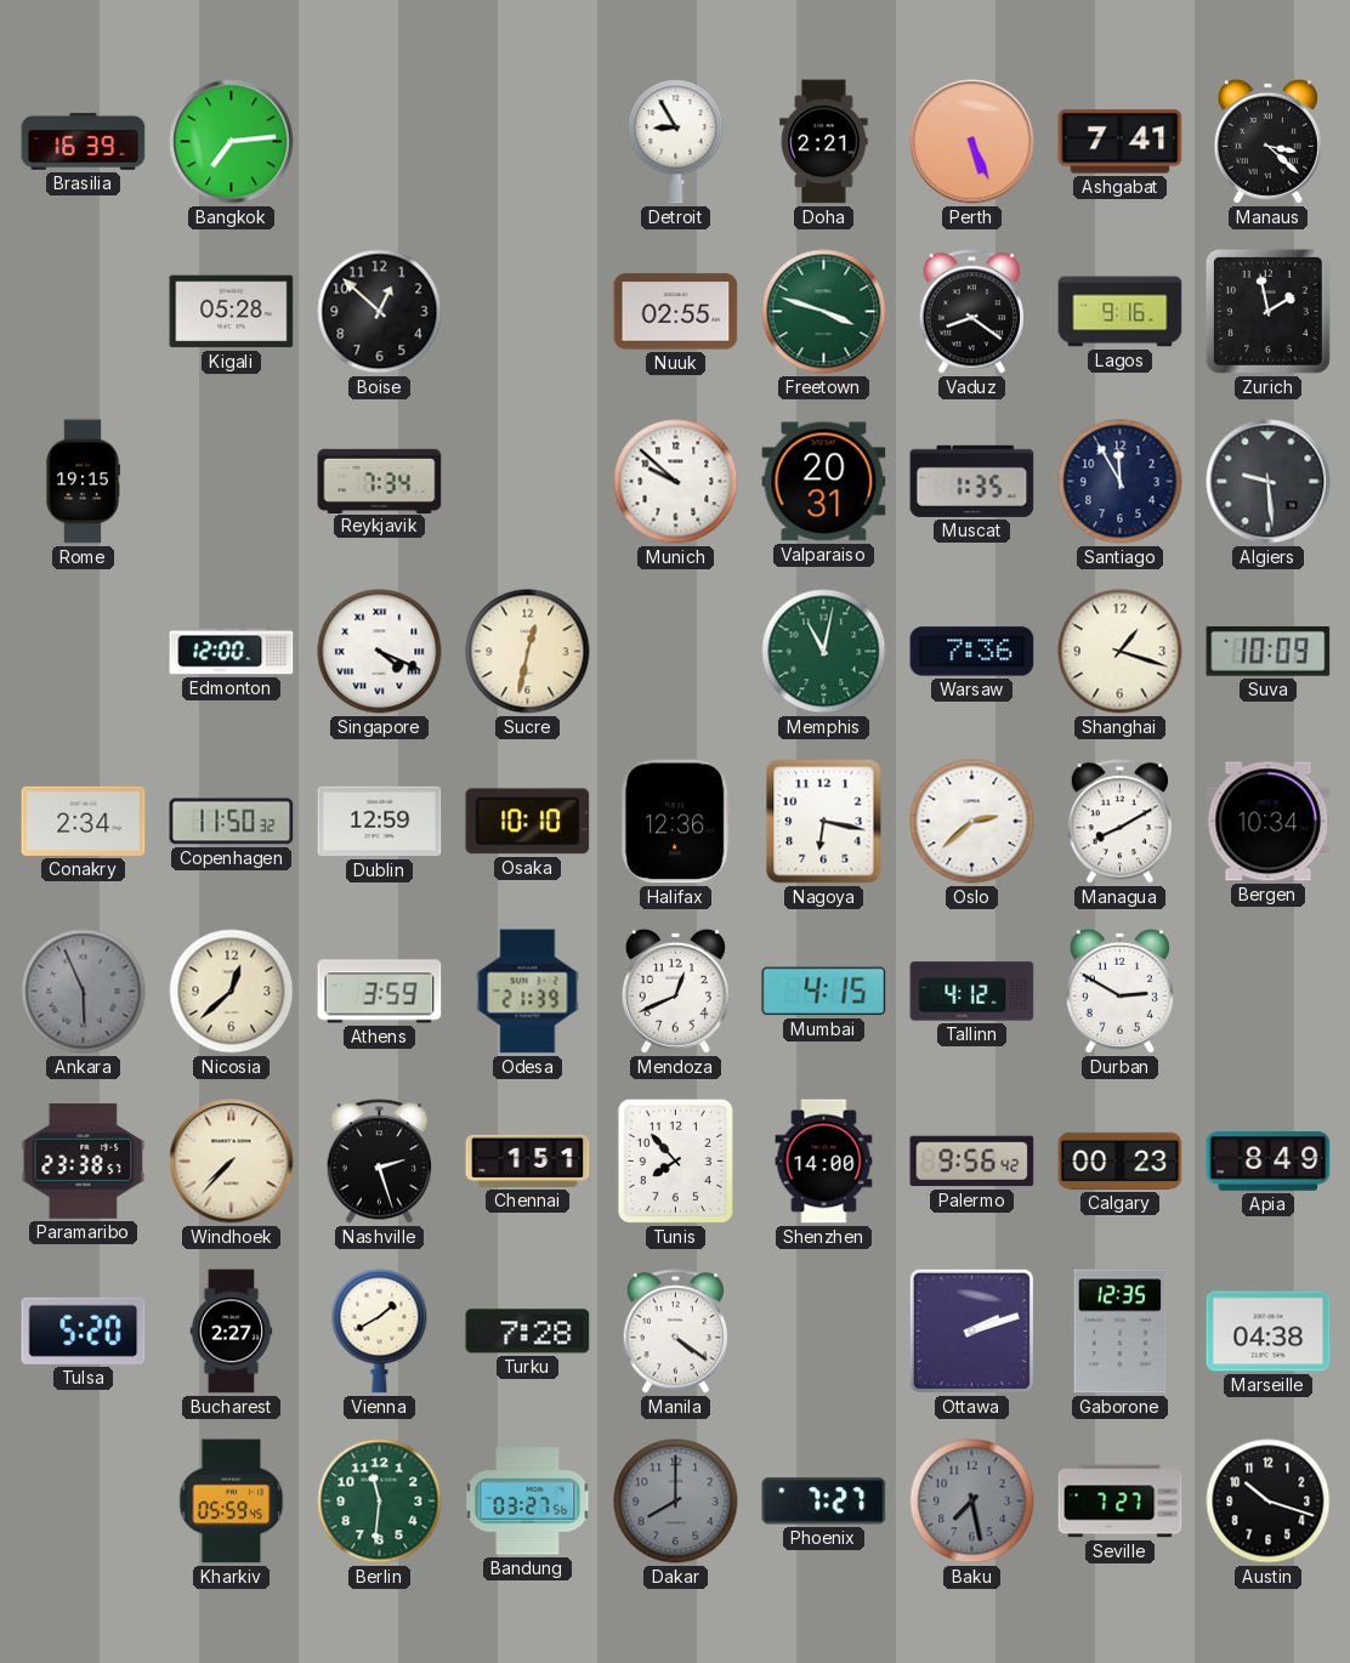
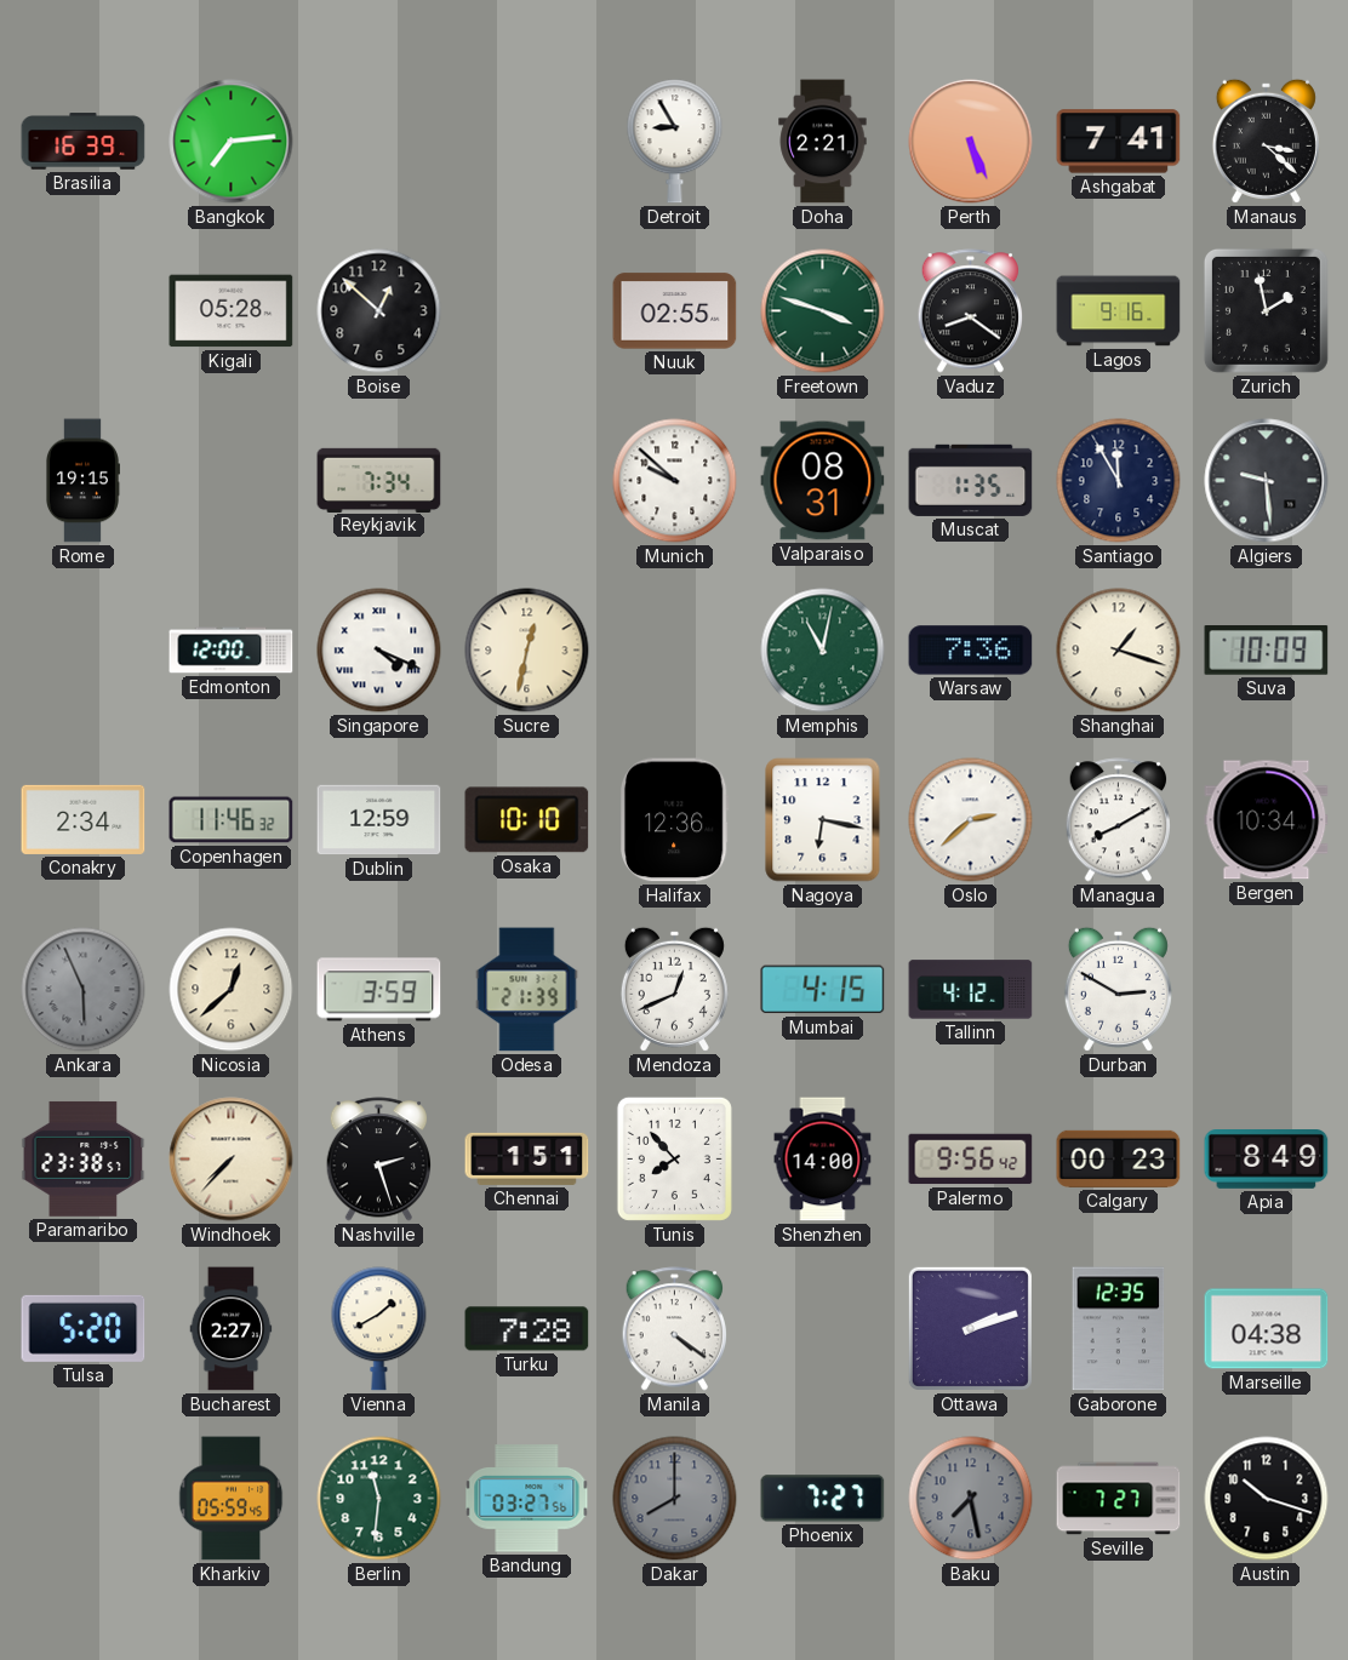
Valparaiso: 20:31 -> 08:31 (823, 481)
Copenhagen: 11:50 -> 11:46 (232, 820)
